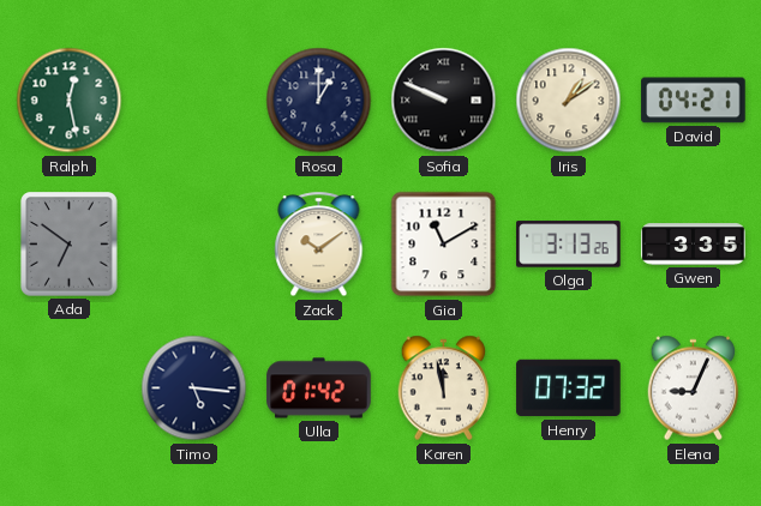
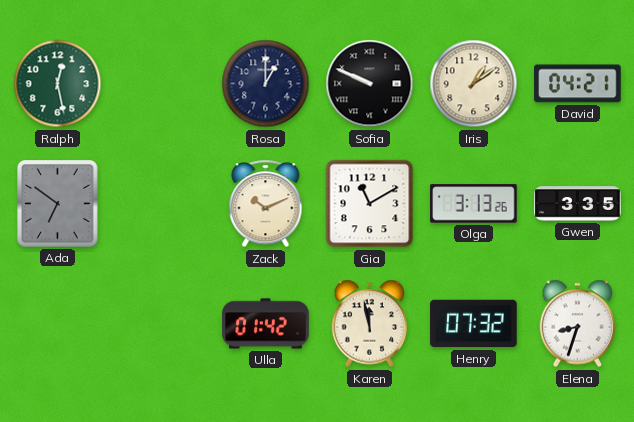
Zack: 10:09 -> 10:11 (266, 204)
Timo: 5:16 -> none (194, 388)
Elena: 9:04 -> 8:33 (578, 324)
